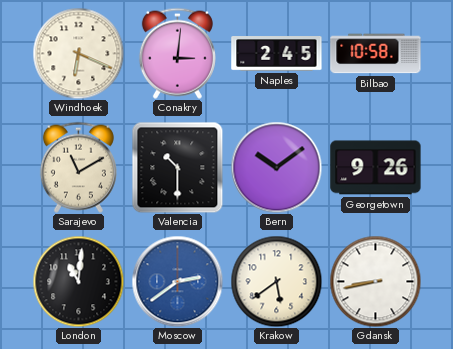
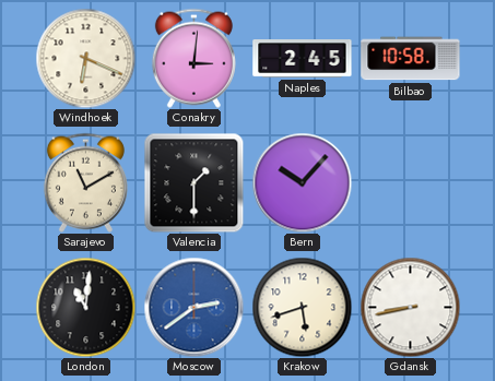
Valencia: 10:30 -> 1:30 (193, 182)
Bern: 10:09 -> 10:07 (302, 182)
Georgetown: 9:26 -> none (376, 168)
Krakow: 5:39 -> 5:42 (302, 307)
